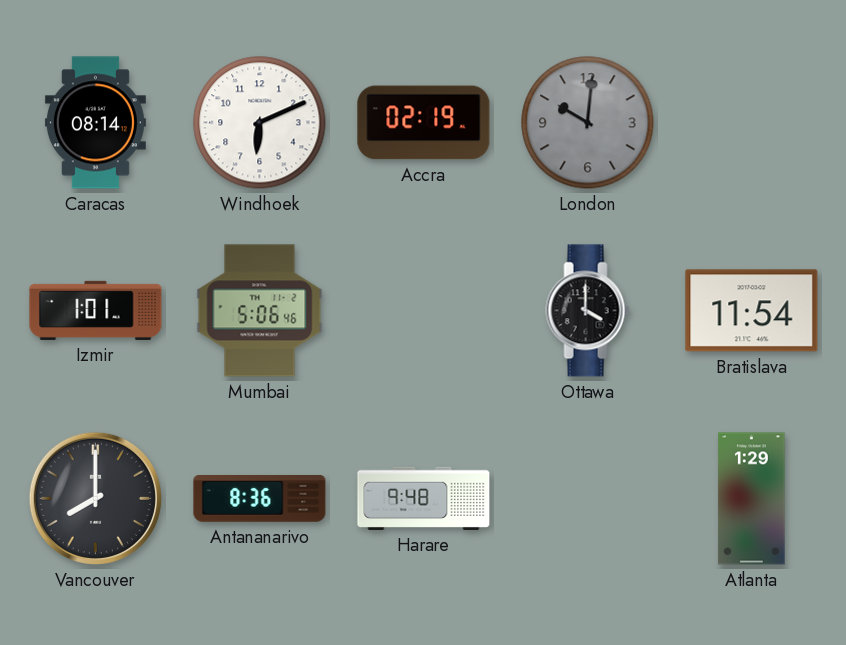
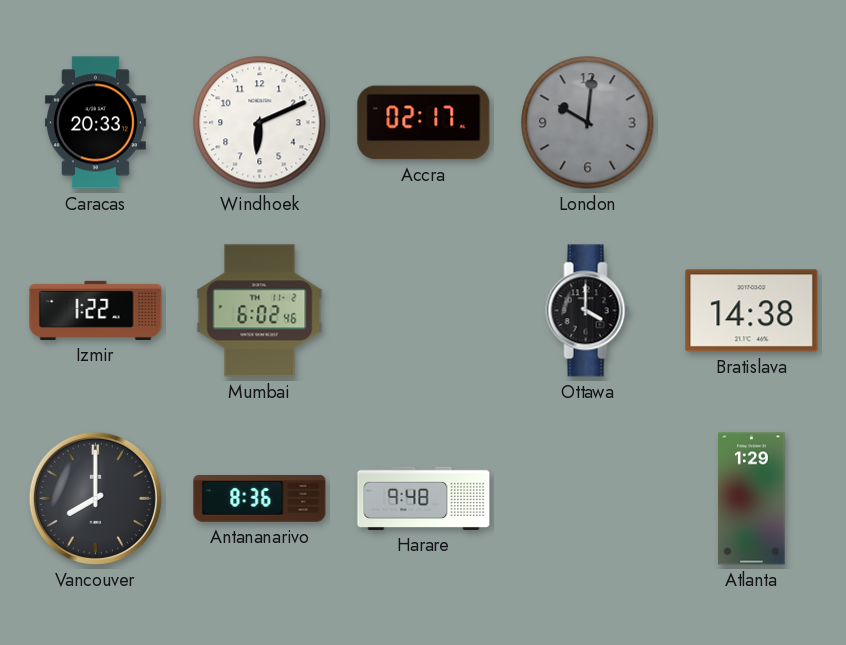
Caracas: 08:14 -> 20:33 (95, 123)
Accra: 02:19 -> 02:17 (424, 123)
Izmir: 1:01 -> 1:22 (96, 310)
Mumbai: 5:06 -> 6:02 (260, 311)
Bratislava: 11:54 -> 14:38 (752, 311)
